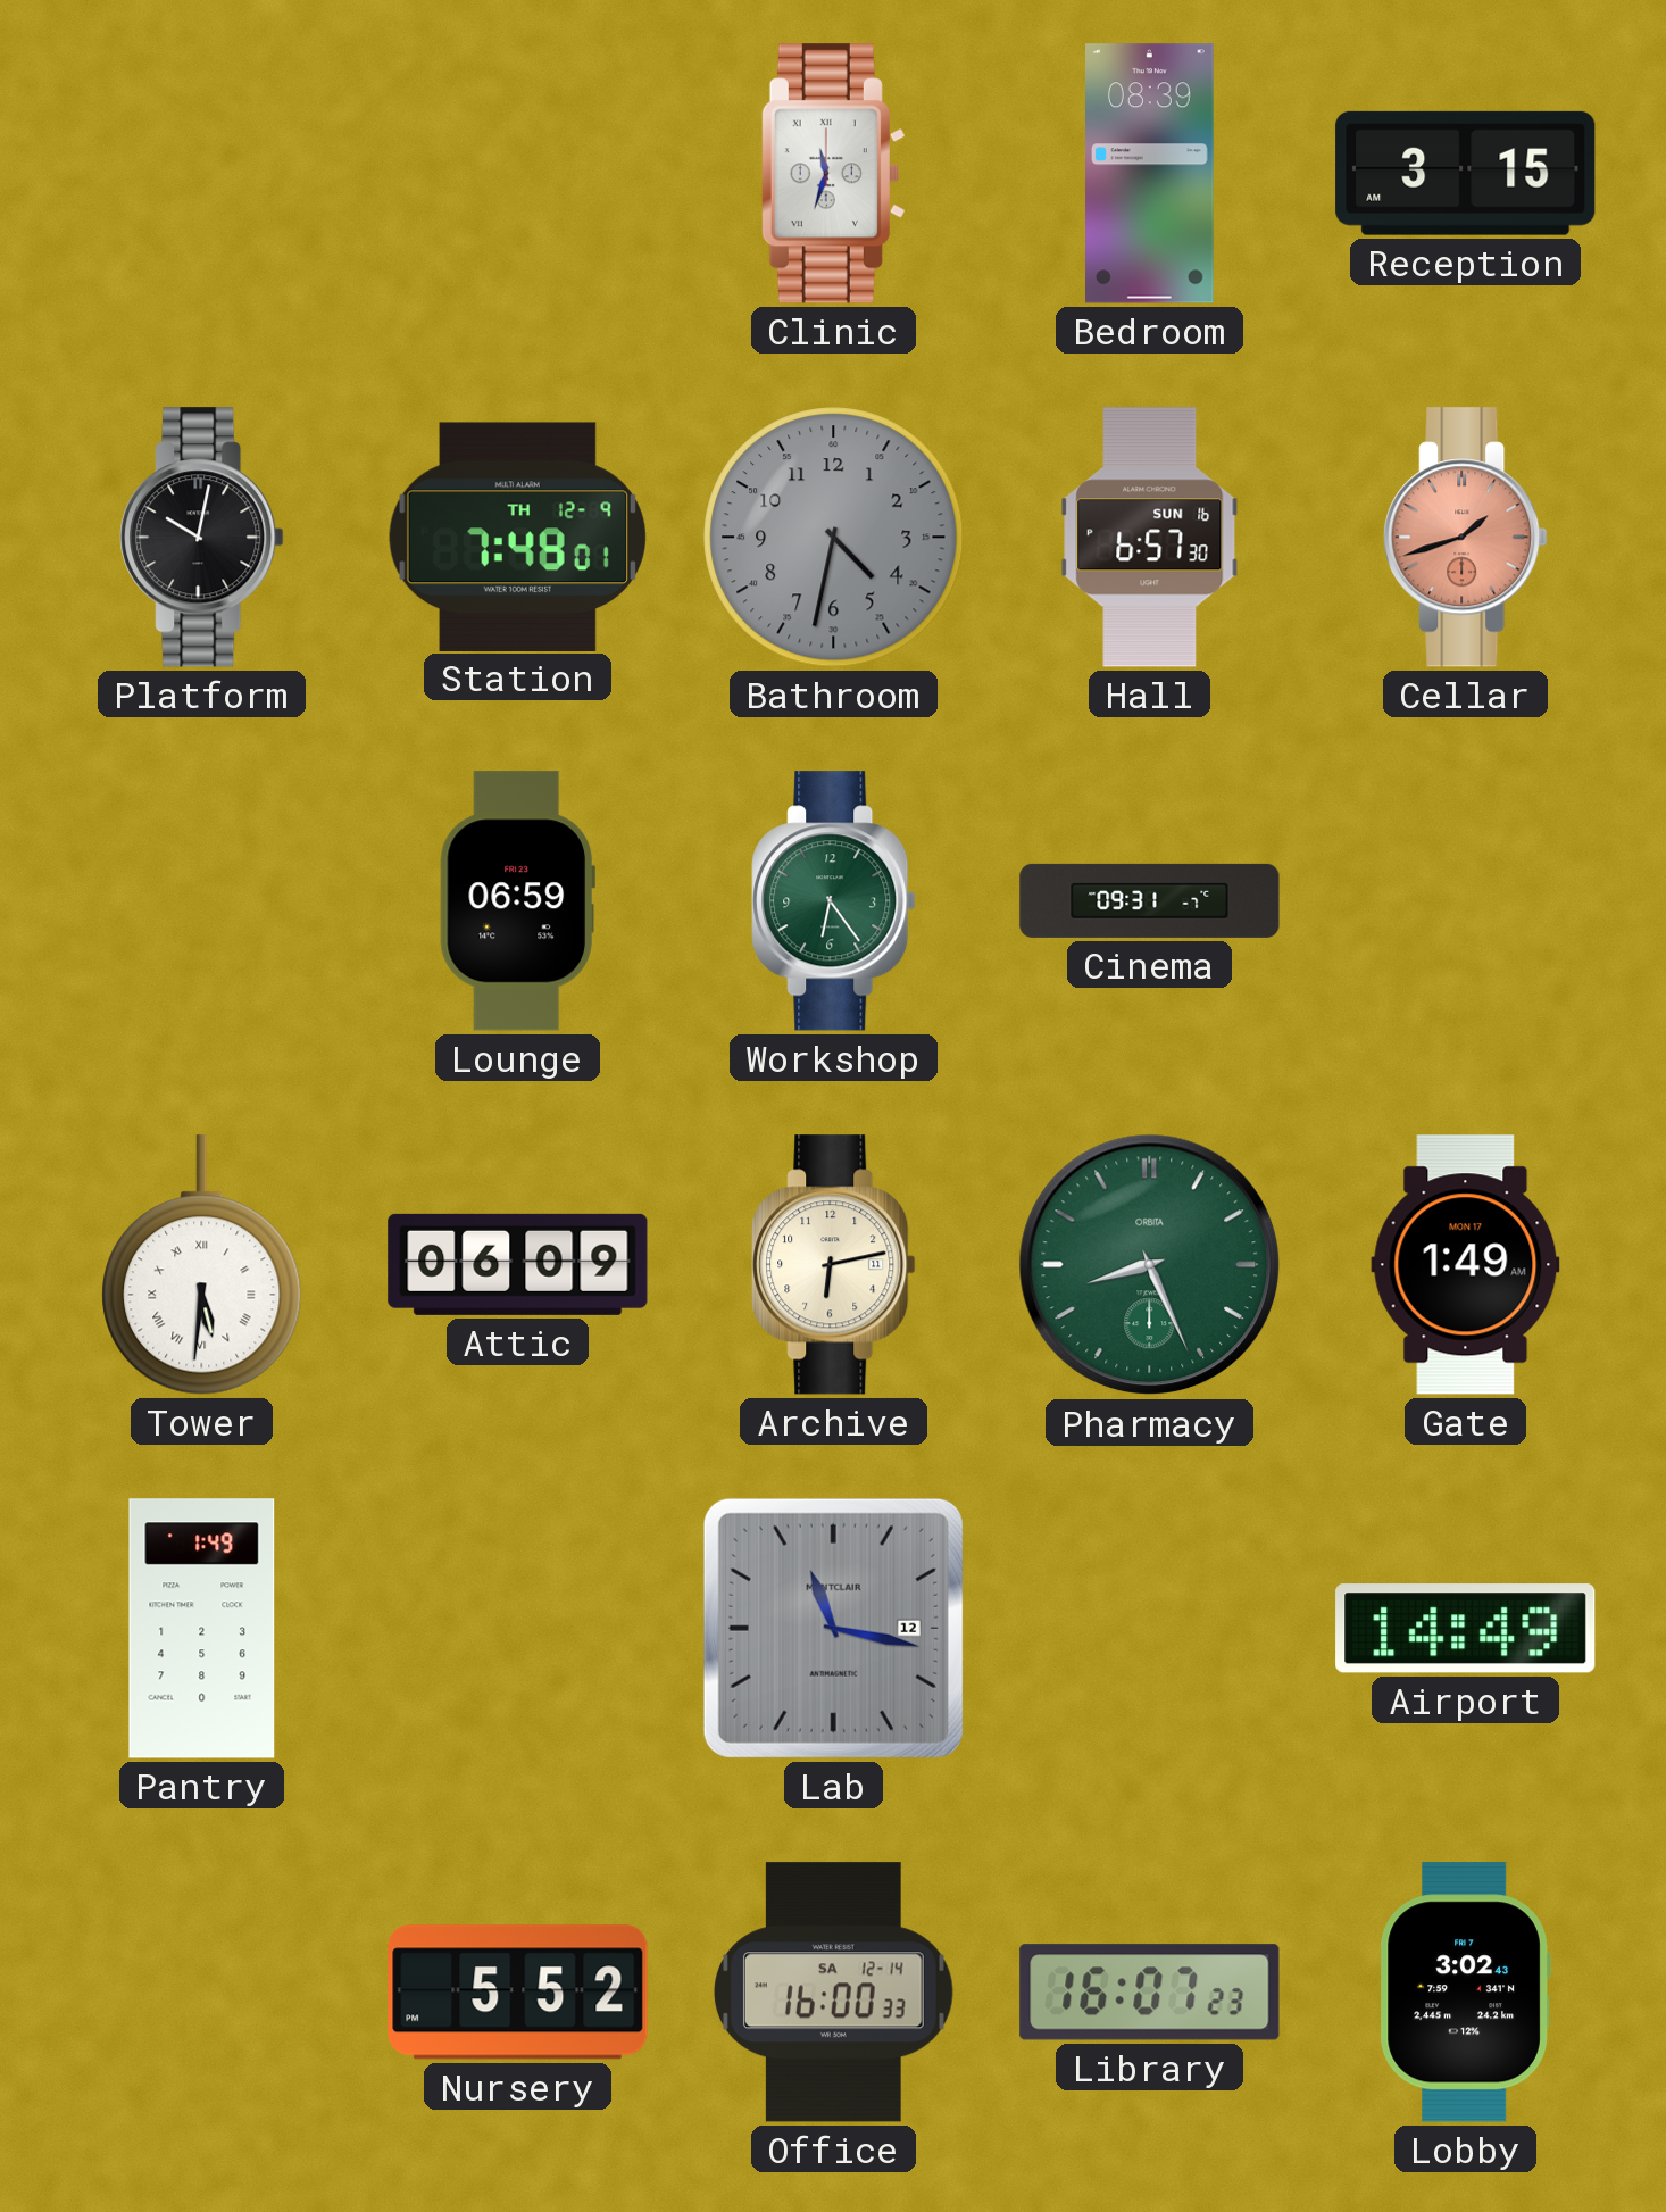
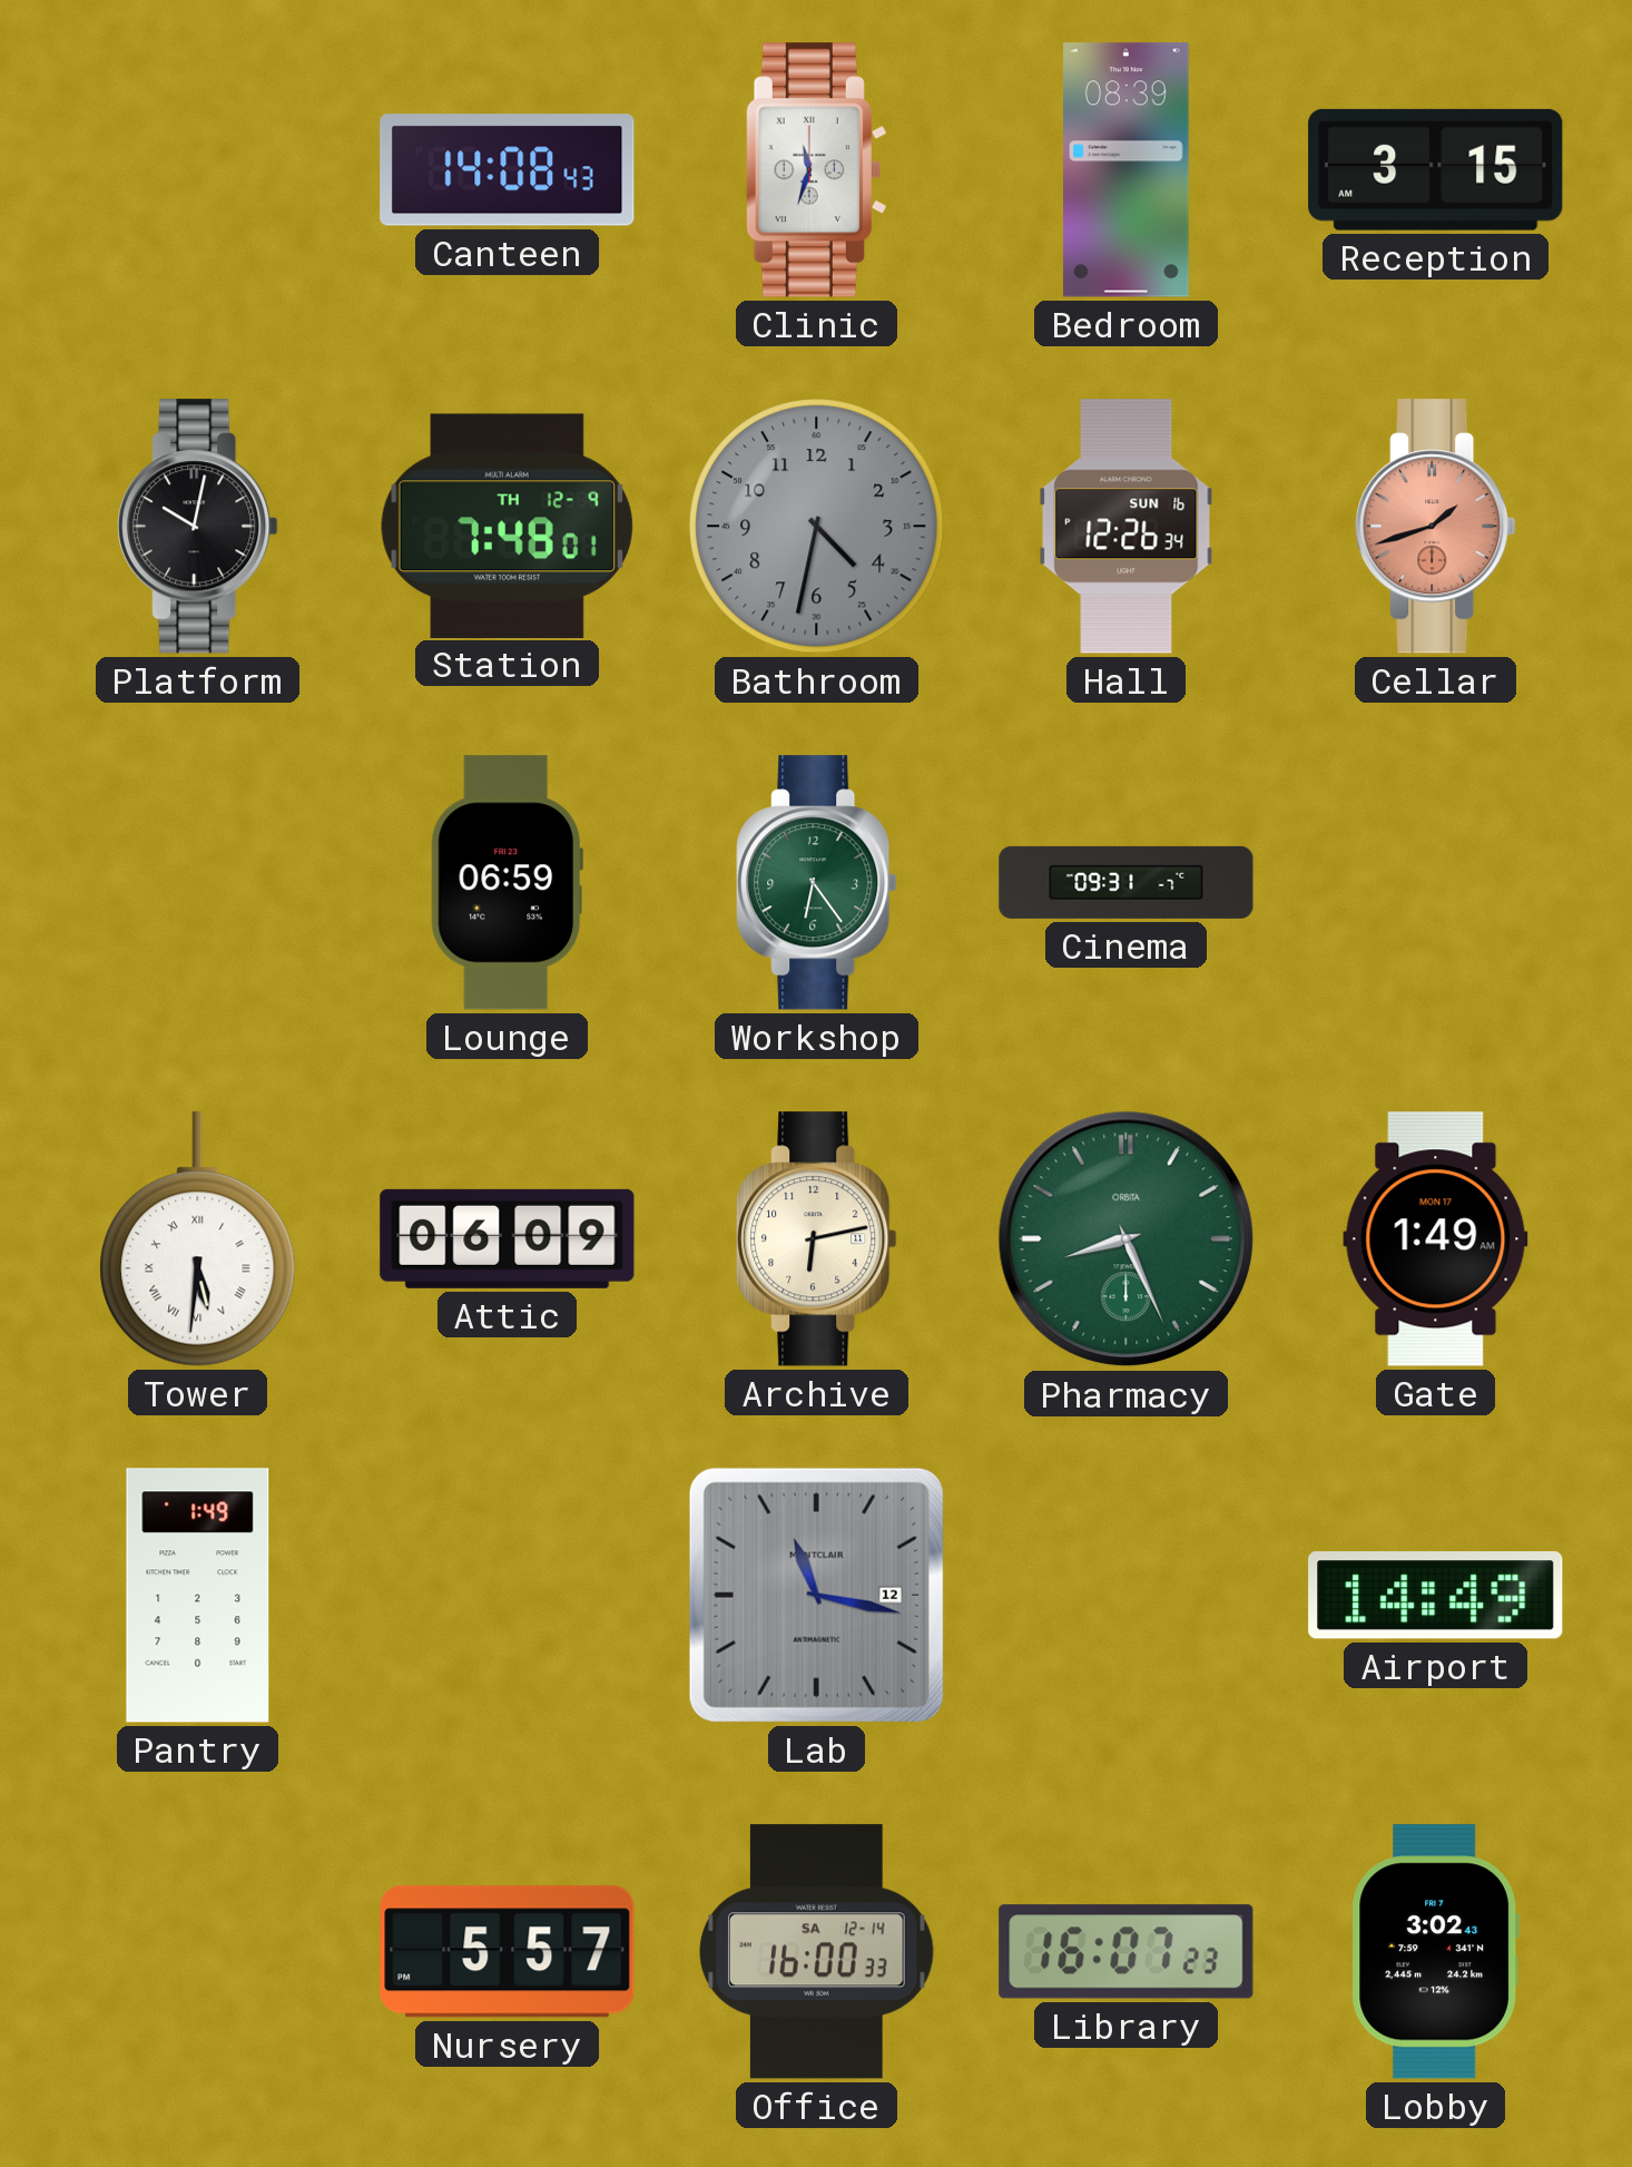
Canteen: none -> 14:08 (508, 170)
Hall: 6:57 -> 12:26 (1127, 527)
Nursery: 5:52 -> 5:57 (508, 1952)
